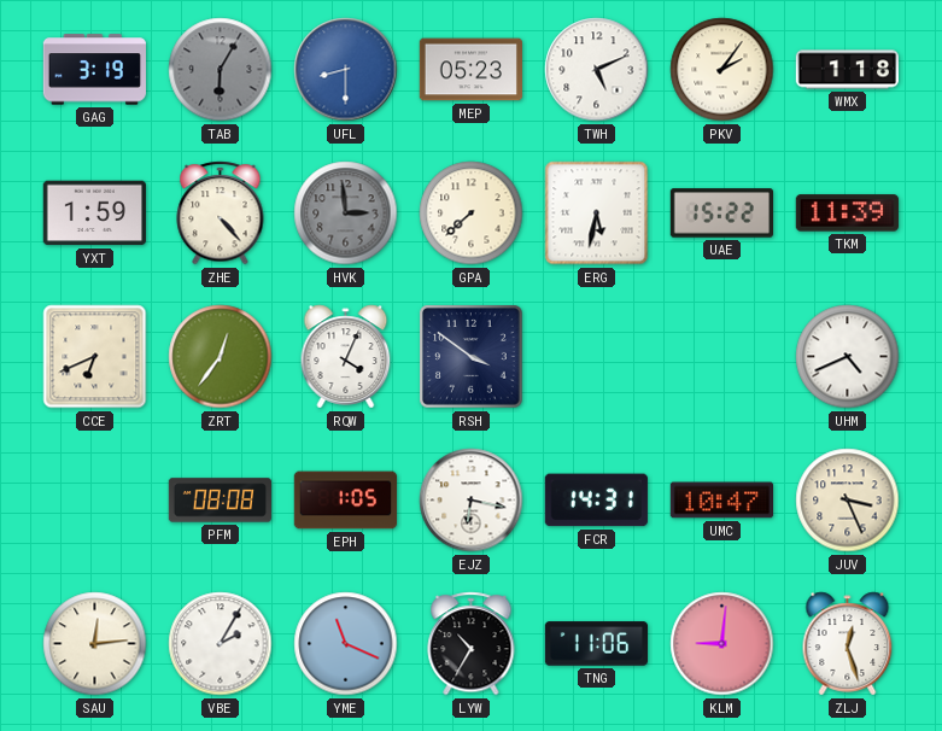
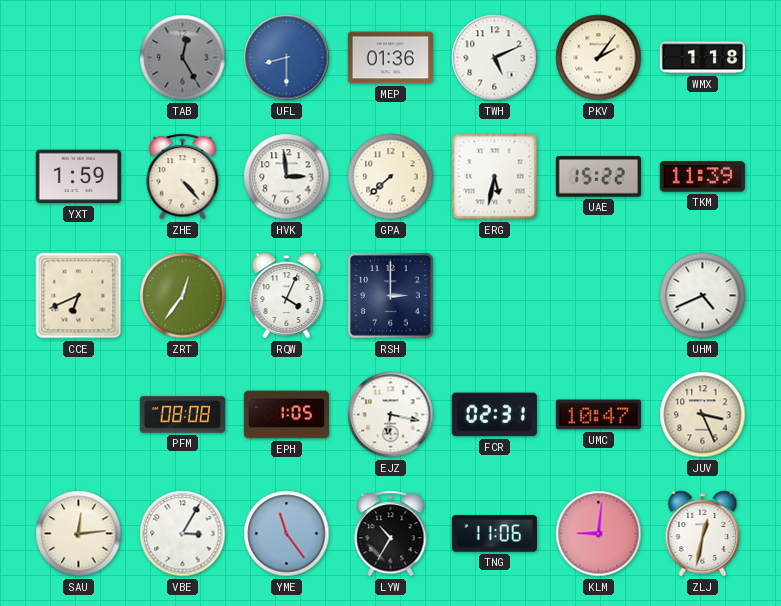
GAG: 3:19 -> none (94, 70)
TAB: 6:05 -> 12:25 (183, 58)
MEP: 05:23 -> 01:36 (390, 58)
HVK dial: grey -> white (287, 177)
RSH: 3:51 -> 3:00 (391, 296)
FCR: 14:31 -> 02:31 (494, 415)
VBE: 2:05 -> 3:05 (183, 534)
YME: 11:19 -> 11:24 (287, 534)
ZLJ: 12:27 -> 12:32 (703, 534)
